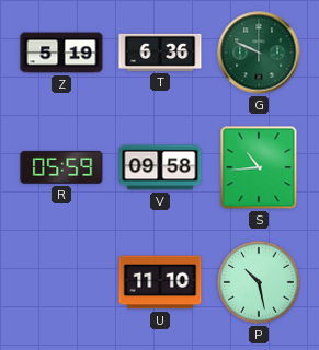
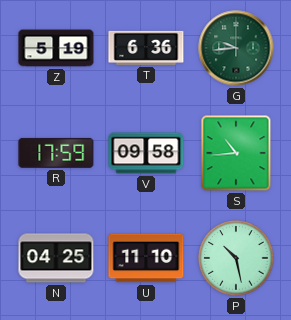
G: 9:49 -> 9:44 (236, 48)
R: 05:59 -> 17:59 (56, 153)
N: none -> 04:25 (56, 258)
